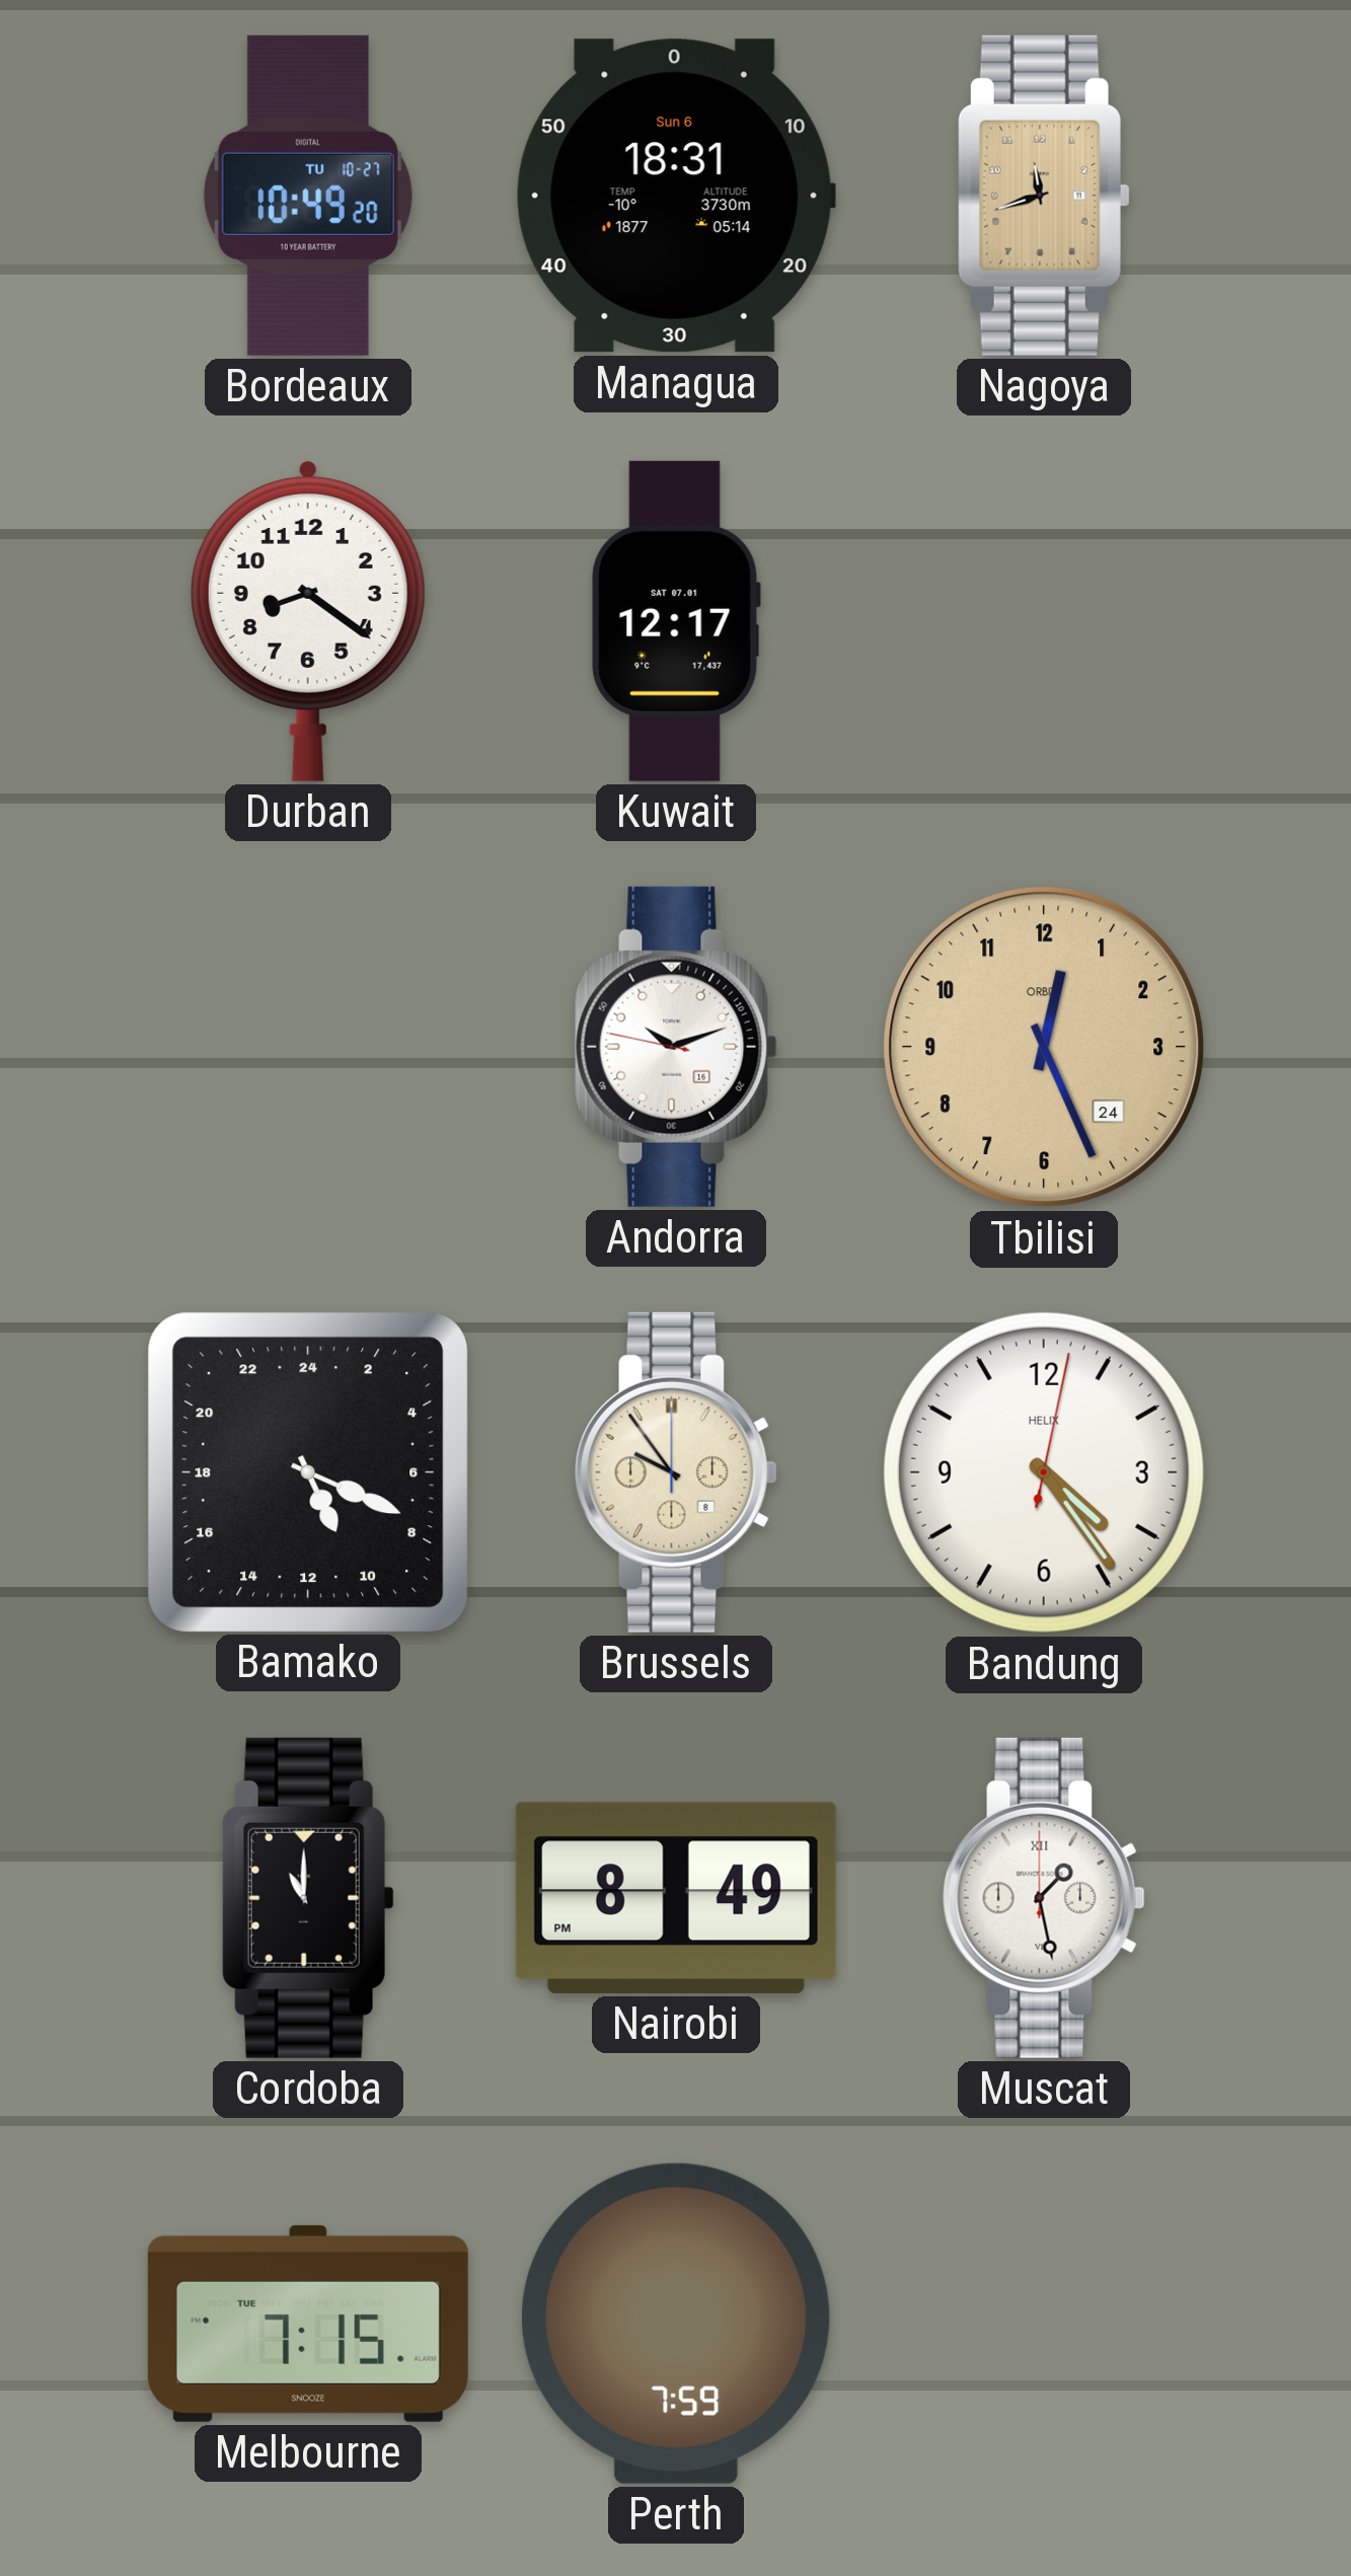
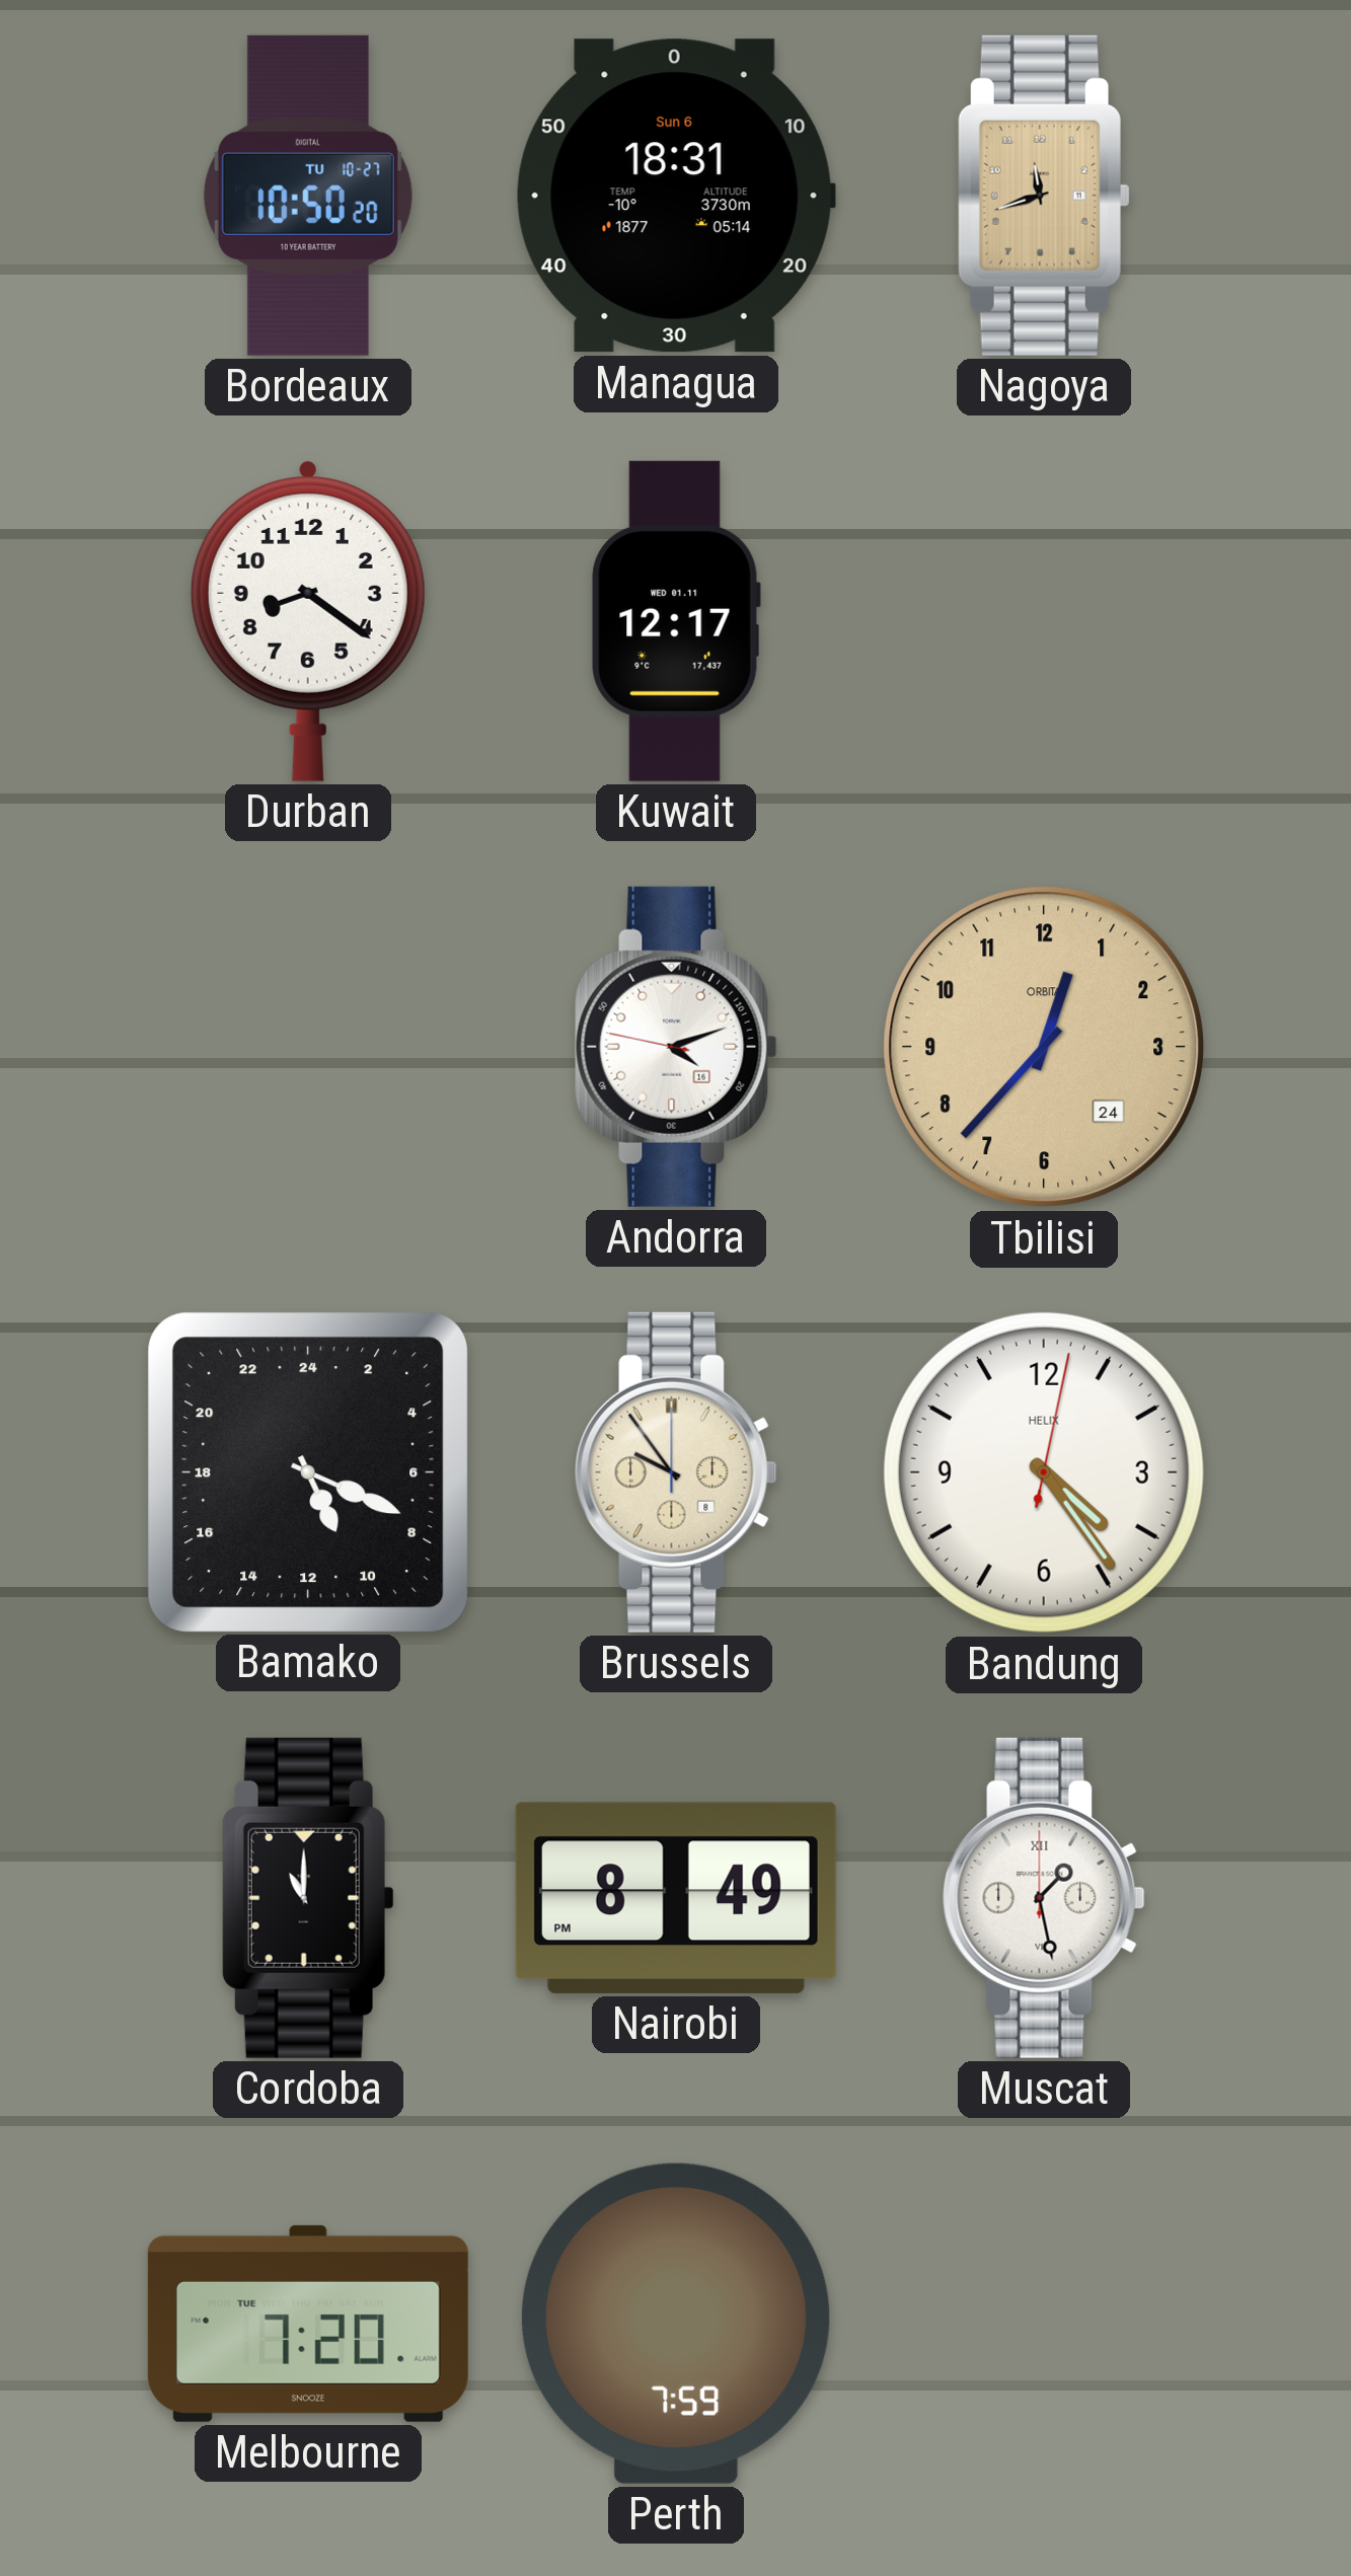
Bordeaux: 10:49 -> 10:50 (308, 196)
Kuwait date: SAT 07.01 -> WED 01.11 (676, 621)
Andorra: 10:11 -> 4:11 (676, 1047)
Tbilisi: 12:26 -> 12:37 (1044, 1047)
Melbourne: 7:15 -> 7:20 (308, 2324)
